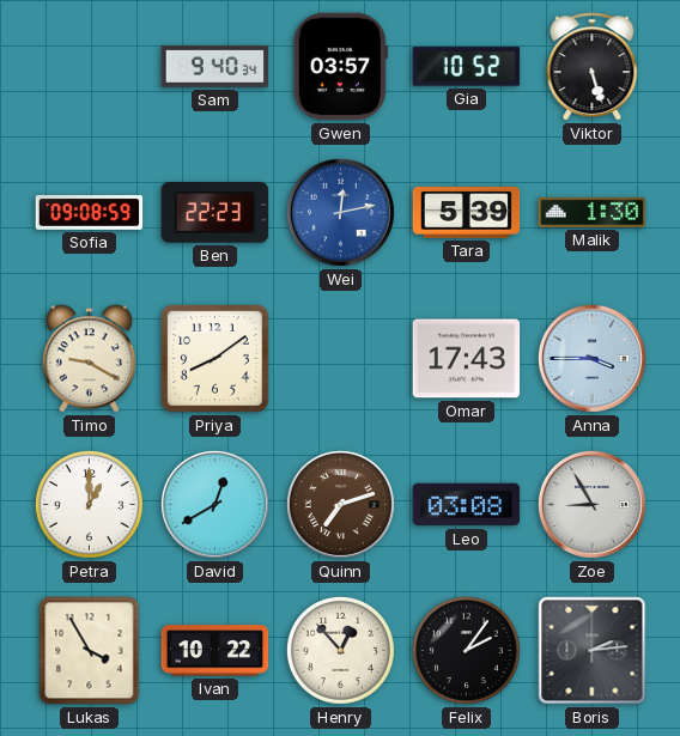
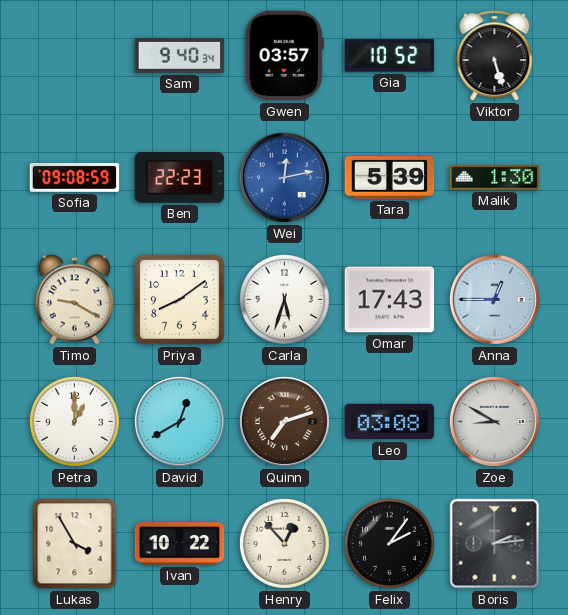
Carla: none -> 5:33 (284, 299)
Anna: 3:45 -> 12:45 (494, 299)
Zoe: 8:55 -> 8:50 (494, 421)
